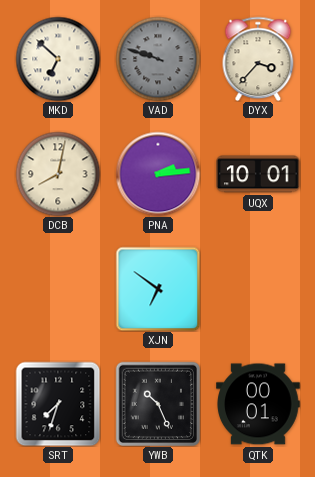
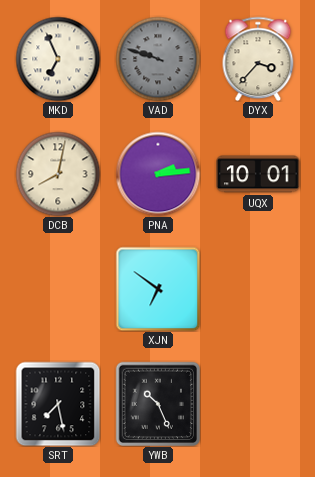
MKD: 6:52 -> 6:56 (58, 59)
SRT: 7:33 -> 7:28 (58, 404)
QTK: 00:01 -> none (258, 404)
